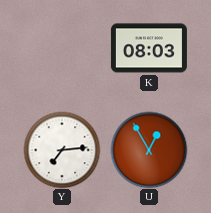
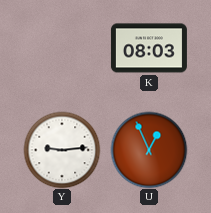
Y: 7:14 -> 9:14 (62, 150)
U: 12:55 -> 12:56 (149, 150)
